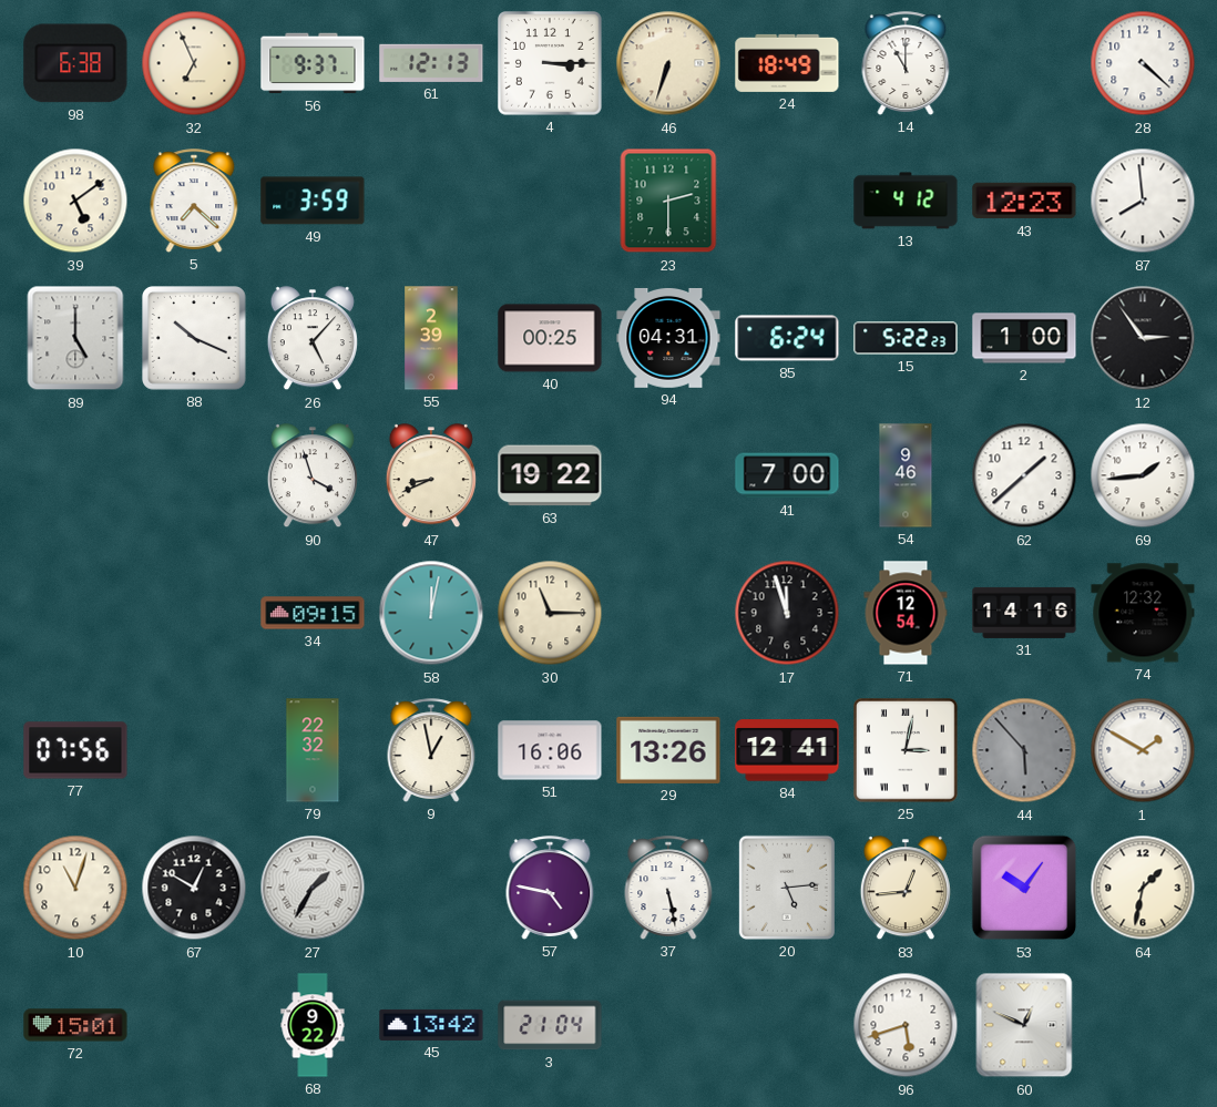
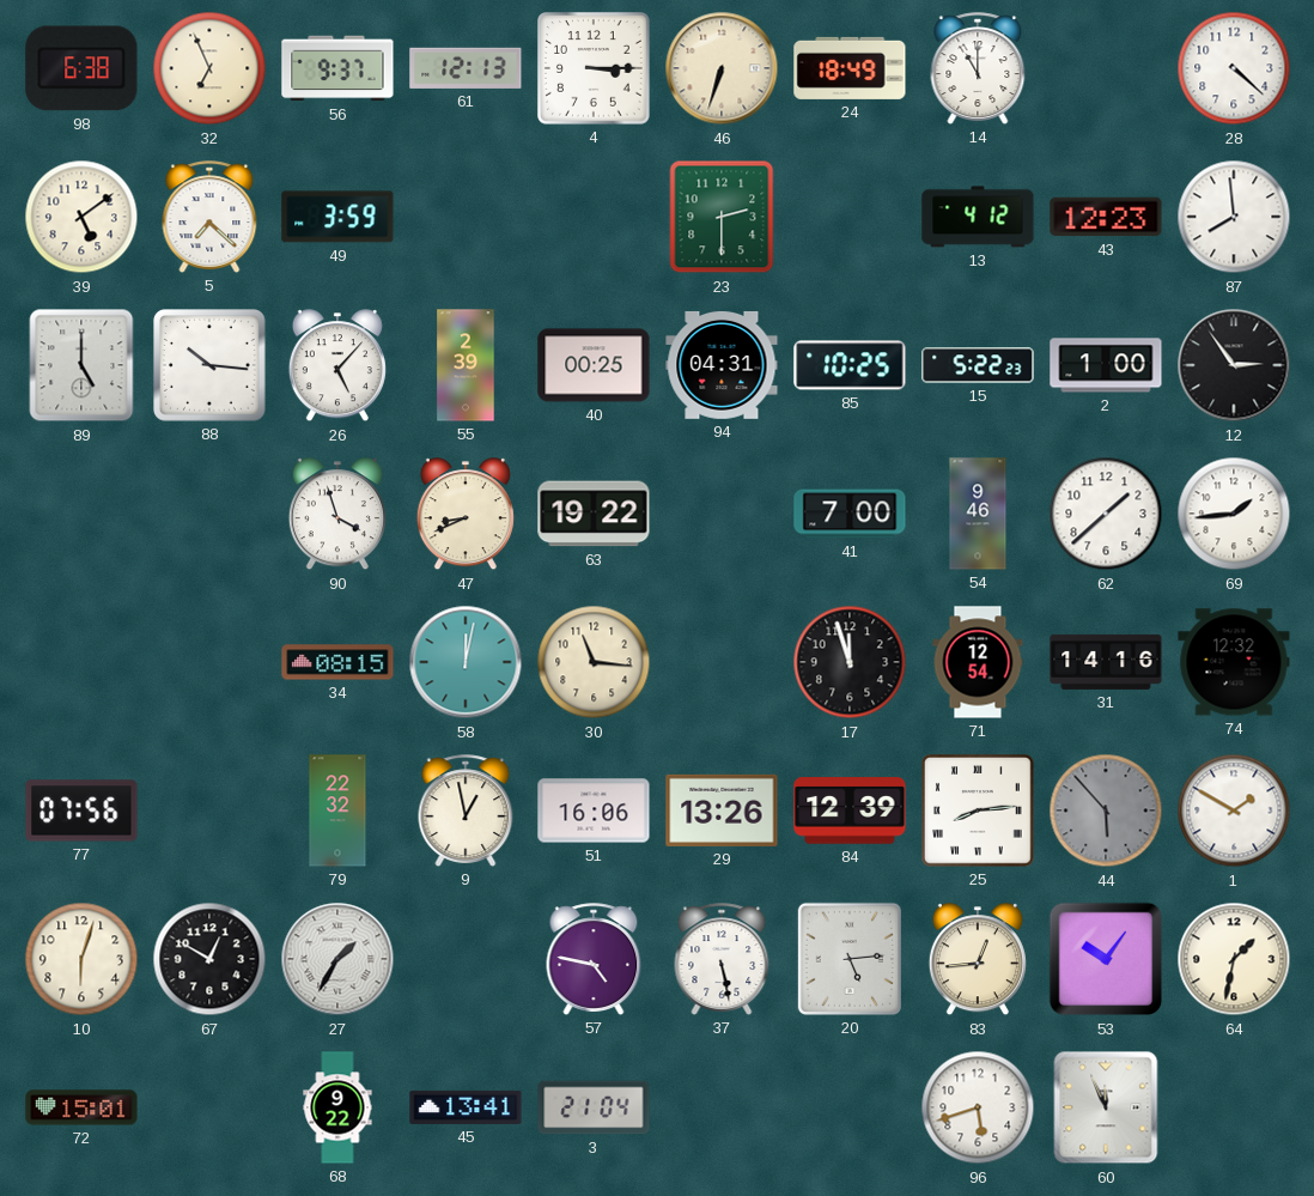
88: 10:19 -> 10:16 (211, 366)
85: 6:24 -> 10:25 (850, 365)
34: 09:15 -> 08:15 (337, 662)
30: 11:15 -> 11:16 (594, 662)
84: 12:41 -> 12:39 (850, 811)
25: 3:02 -> 8:14 (979, 812)
10: 11:03 -> 6:03 (81, 959)
45: 13:42 -> 13:41 (466, 1107)
60: 12:49 -> 11:56 (1106, 1107)
